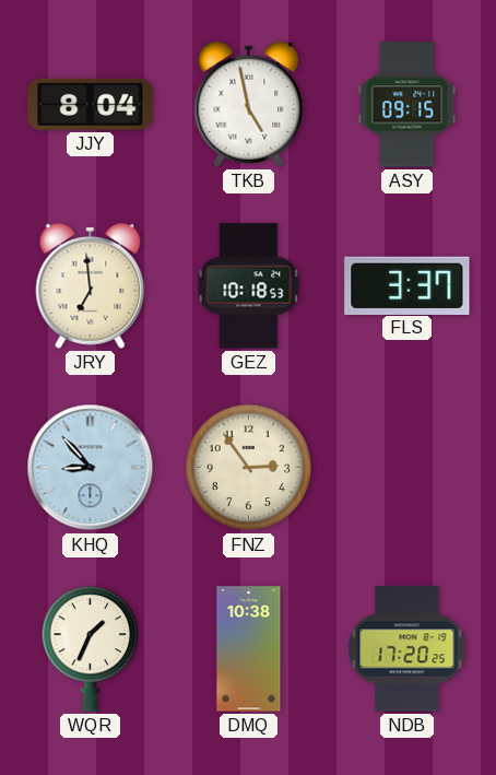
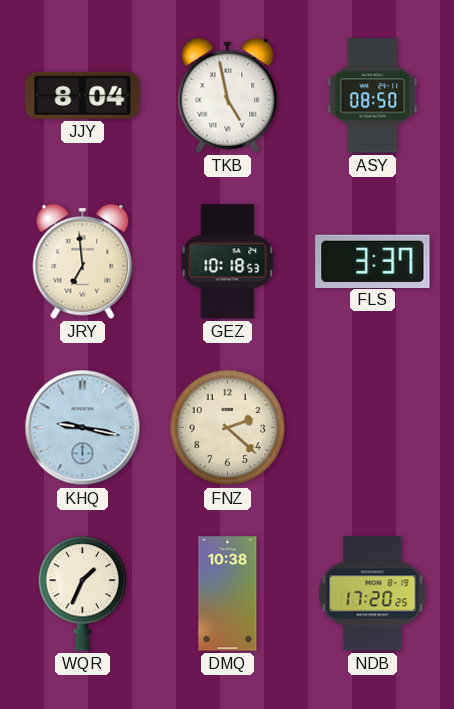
ASY: 09:15 -> 08:50 (373, 96)
KHQ: 8:53 -> 9:17 (83, 428)
FNZ: 2:54 -> 2:22 (228, 428)
